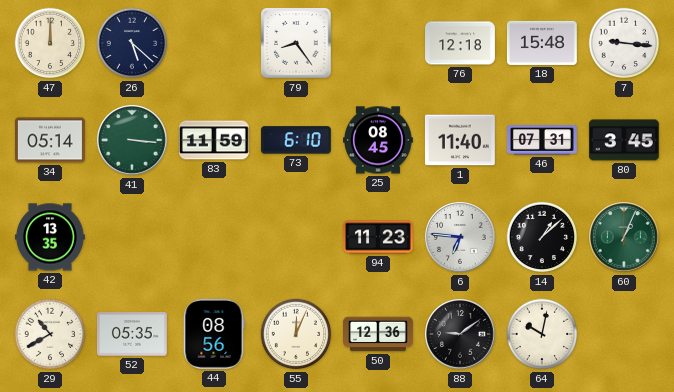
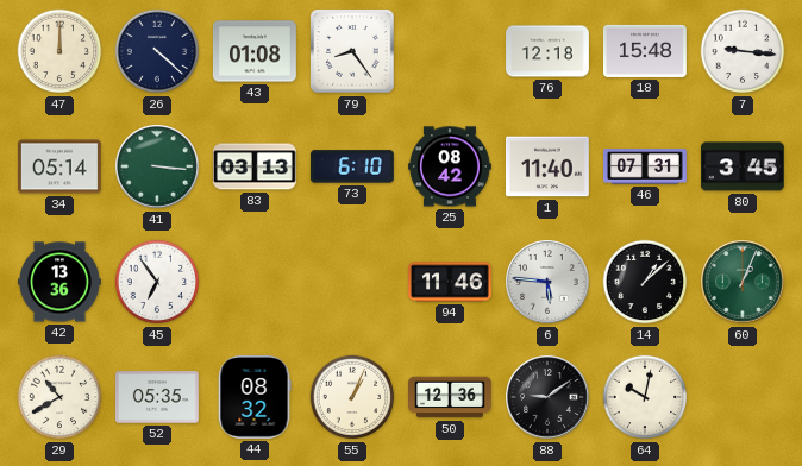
26: 5:22 -> 4:22 (157, 51)
43: none -> 01:08 (255, 51)
83: 11:59 -> 03:13 (255, 166)
25: 08:45 -> 08:42 (450, 166)
42: 13:35 -> 13:36 (59, 282)
45: none -> 6:54 (157, 282)
94: 11:23 -> 11:46 (451, 282)
6: 6:46 -> 5:46 (547, 282)
44: 08:56 -> 08:32 (255, 397)
55: 12:04 -> 1:04 (352, 397)
